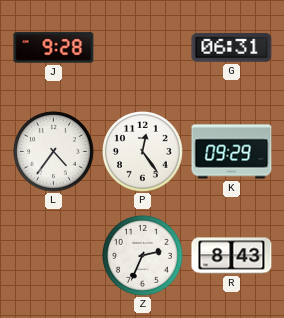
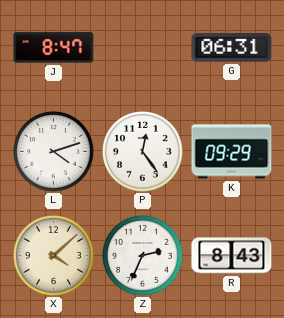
J: 9:28 -> 8:47 (54, 48)
L: 4:36 -> 4:12 (54, 152)
X: none -> 4:08 (54, 256)
